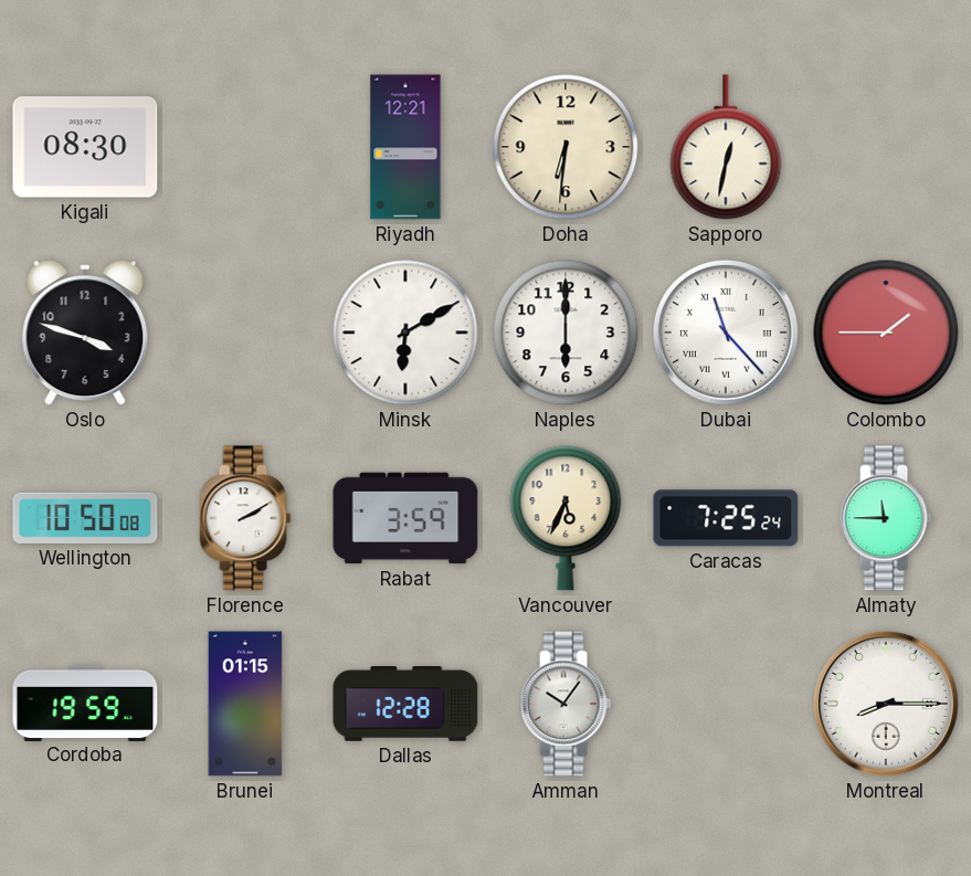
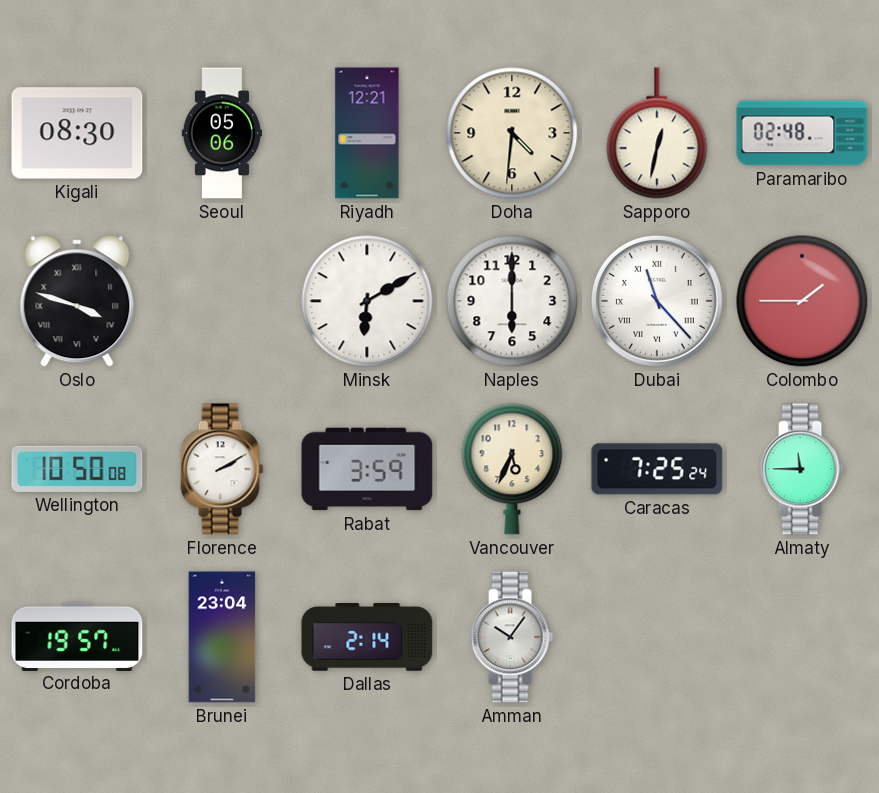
Seoul: none -> 05:06 (222, 133)
Doha: 6:31 -> 4:31 (512, 133)
Paramaribo: none -> 02:48 (802, 133)
Oslo numerals: Arabic -> Roman (77, 301)
Cordoba: 19:59 -> 19:57 (77, 636)
Brunei: 01:15 -> 23:04 (222, 637)
Dallas: 12:28 -> 2:14 (367, 638)
Montreal: 8:15 -> none (886, 704)
